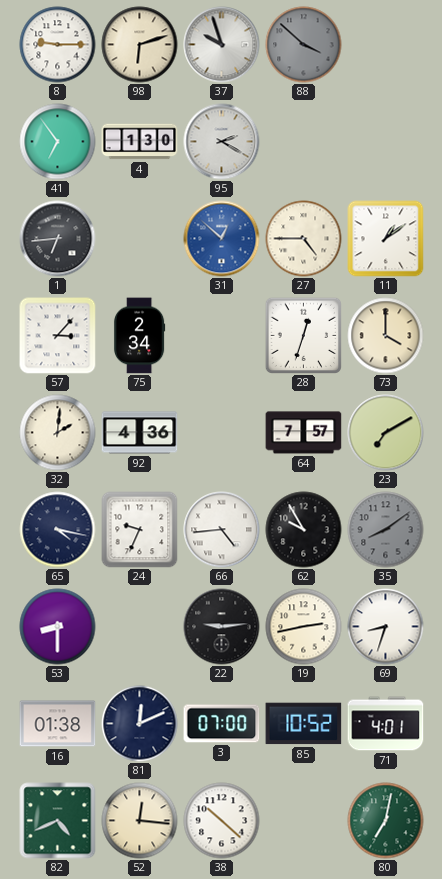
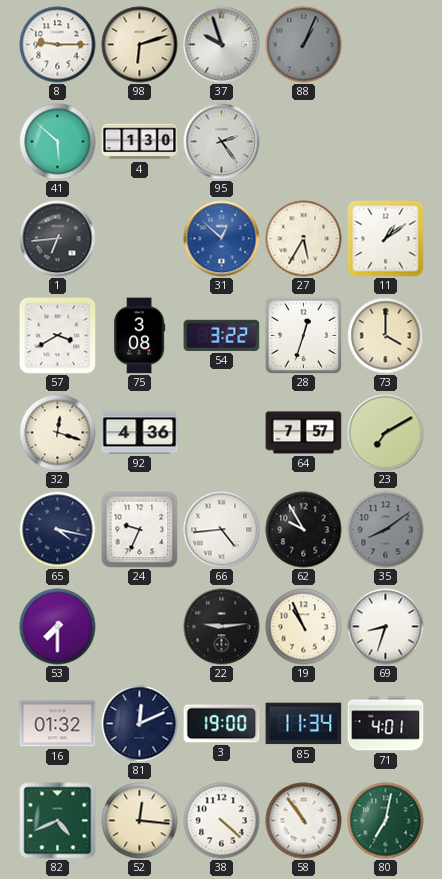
88: 3:52 -> 1:04 (304, 45)
41: 6:54 -> 5:52 (58, 142)
95: 2:20 -> 2:24 (222, 142)
27: 4:45 -> 5:35 (304, 239)
57: 3:07 -> 3:40 (58, 336)
75: 2:34 -> 3:08 (139, 336)
54: none -> 3:22 (222, 335)
32: 2:01 -> 12:18 (58, 433)
53: 8:30 -> 7:30 (58, 627)
19: 2:43 -> 10:56 (304, 627)
16: 01:38 -> 01:32 (58, 724)
3: 07:00 -> 19:00 (222, 724)
85: 10:52 -> 11:34 (304, 724)
38: 10:22 -> 4:22 (222, 821)
58: none -> 10:54 (304, 821)
